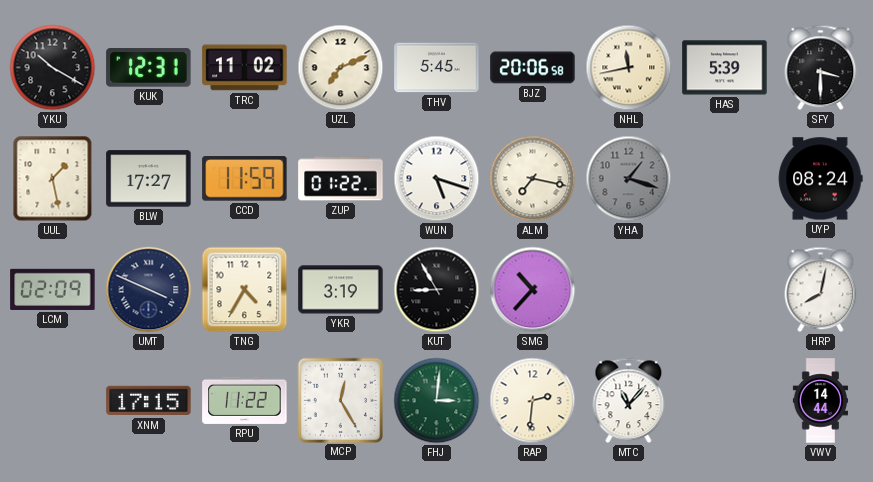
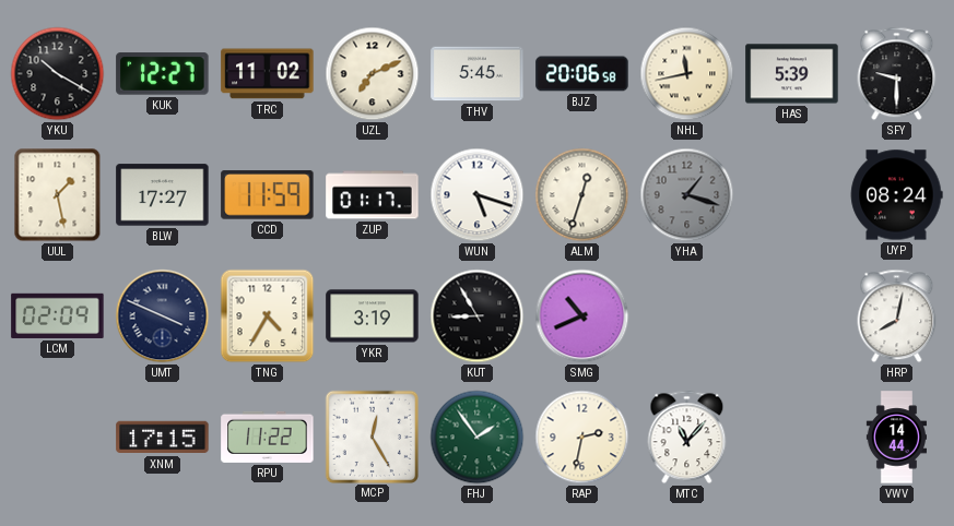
KUK: 12:31 -> 12:27 (163, 74)
SFY: 3:30 -> 9:30 (897, 74)
ZUP: 01:22 -> 01:17 (373, 195)
ALM: 7:17 -> 12:33 (582, 195)
SMG: 10:37 -> 10:41 (582, 316)
FHJ: 3:01 -> 1:54 (478, 438)
RAP: 2:31 -> 2:32 (582, 438)
